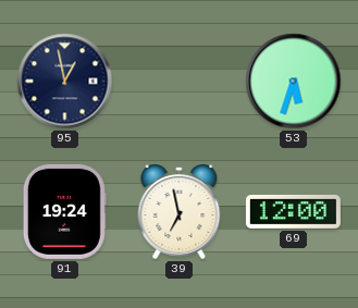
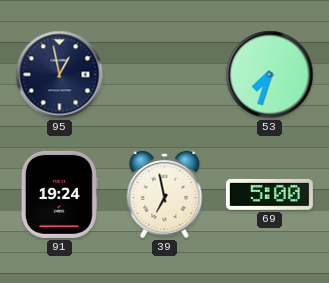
53: 5:33 -> 7:33 (270, 75)
69: 12:00 -> 5:00 (269, 194)
